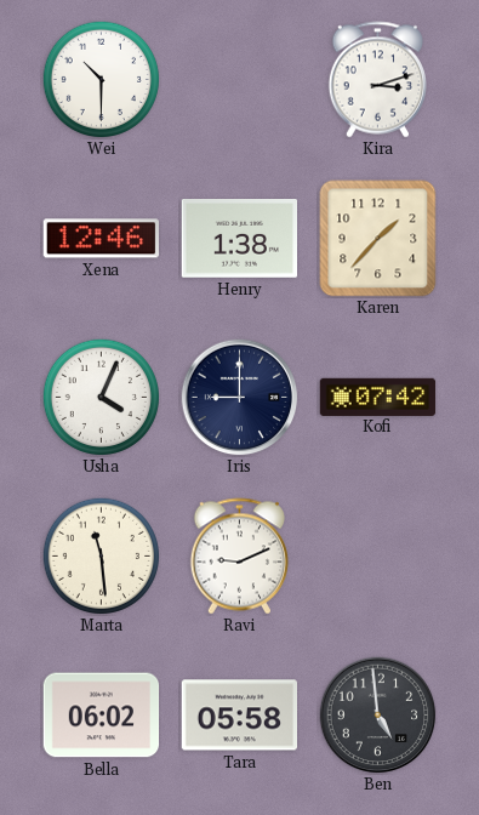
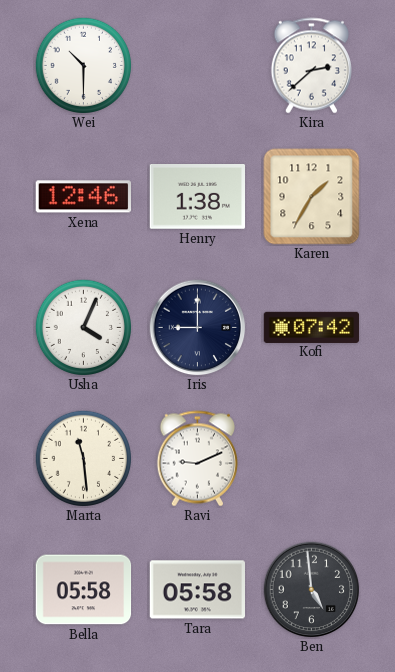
Kira: 3:12 -> 2:38 (311, 66)
Karen: 1:37 -> 1:35 (312, 197)
Bella: 06:02 -> 05:58 (84, 590)
